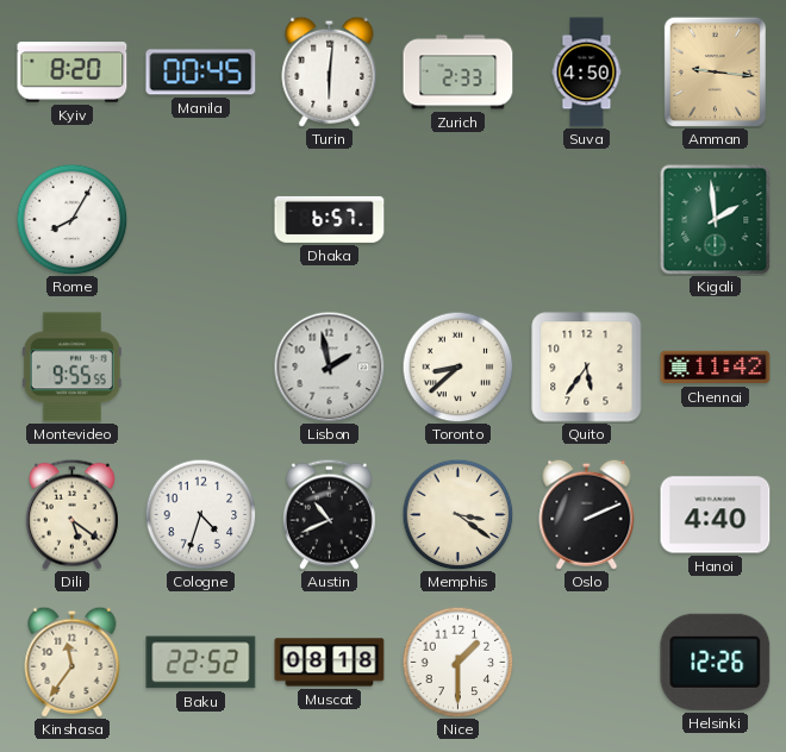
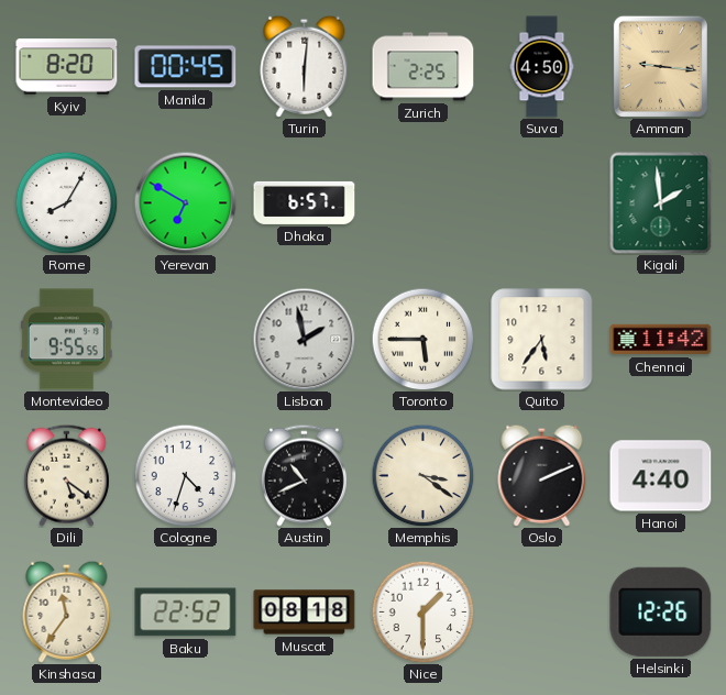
Zurich: 2:33 -> 2:25 (424, 67)
Yerevan: none -> 6:50 (185, 202)
Toronto: 8:38 -> 5:45 (422, 339)
